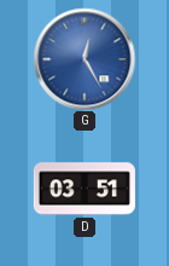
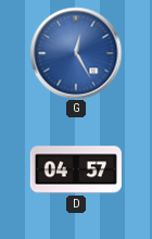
D: 03:51 -> 04:57 (76, 169)
